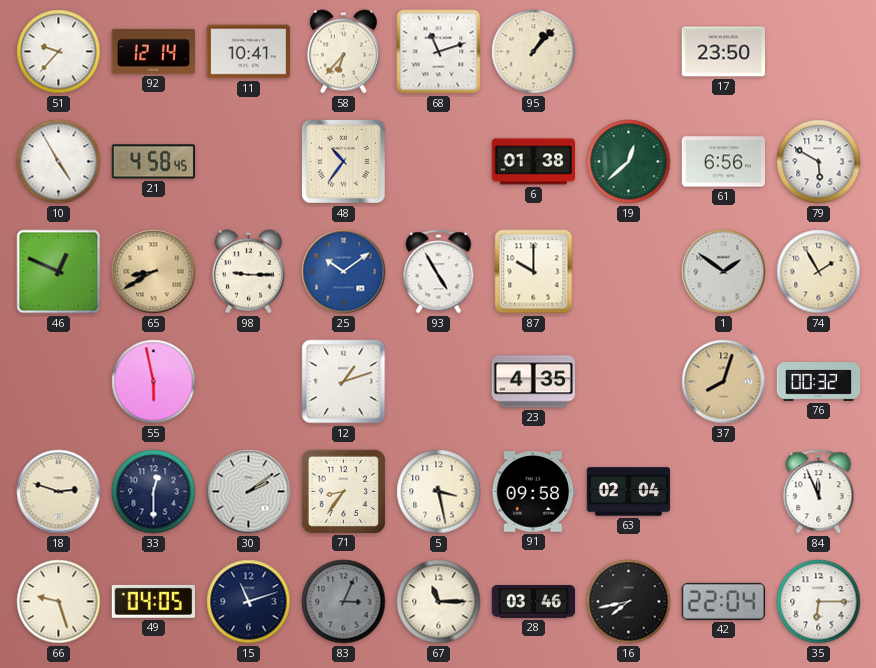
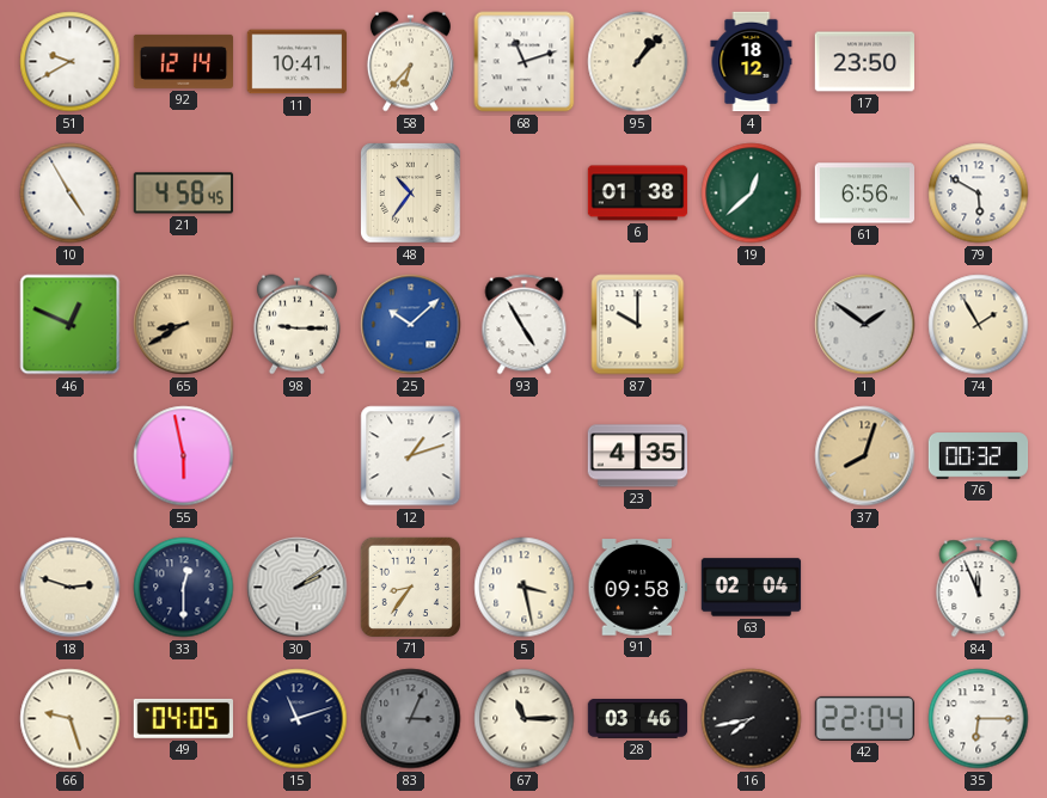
51: 9:37 -> 9:40 (71, 62)
4: none -> 18:12 (752, 62)
25: 10:09 -> 10:08 (411, 325)
